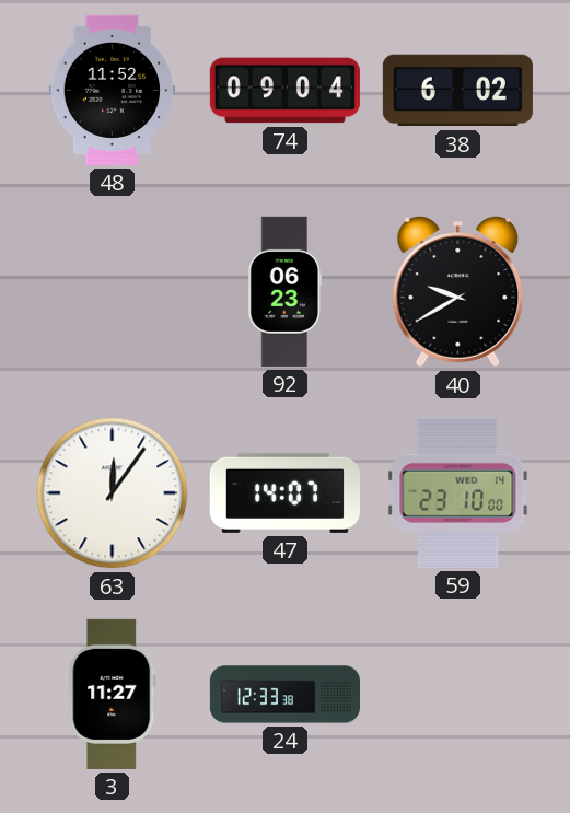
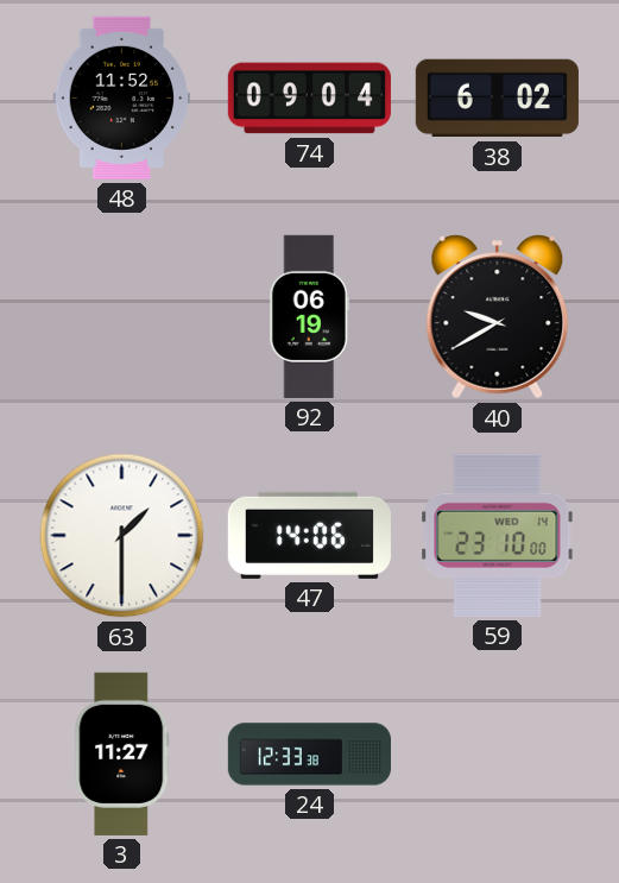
92: 06:23 -> 06:19 (310, 316)
63: 12:06 -> 1:30 (122, 536)
47: 14:07 -> 14:06 (309, 535)
